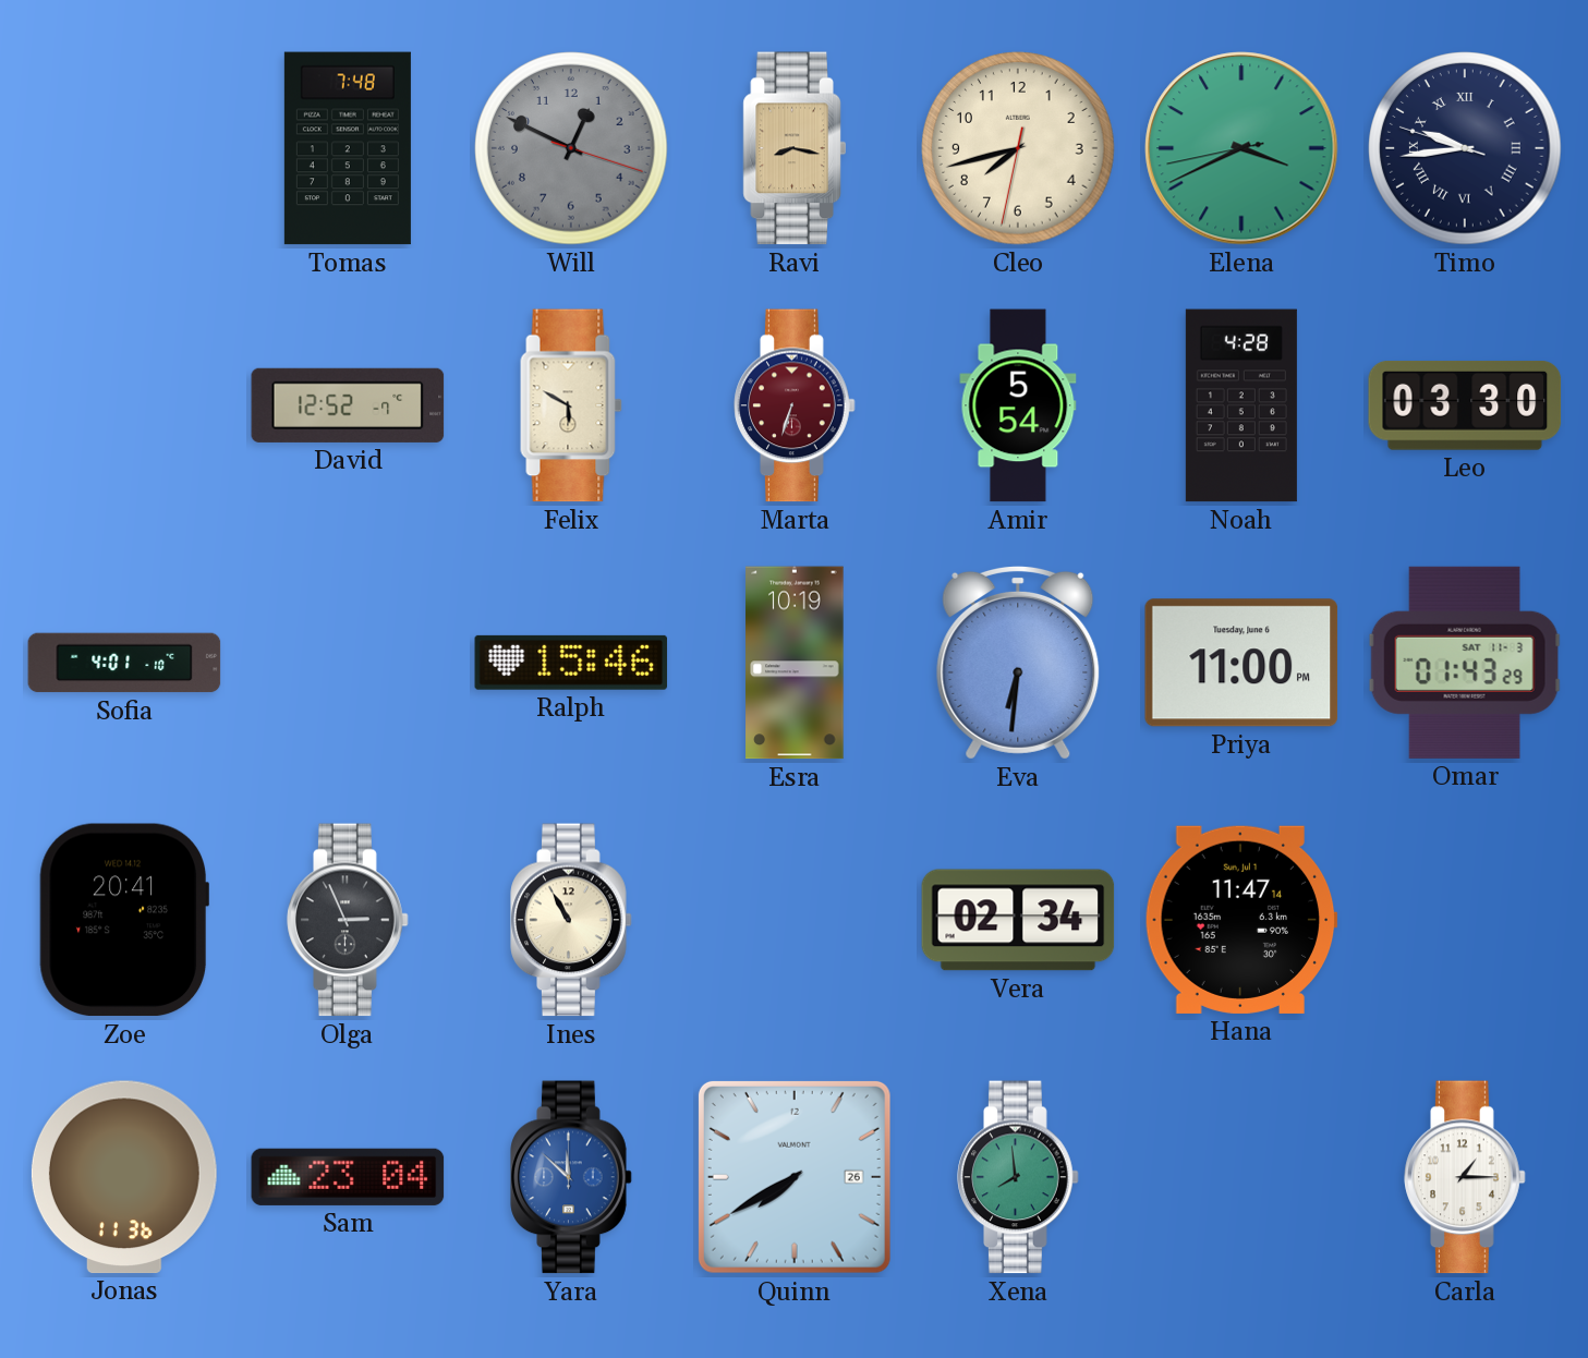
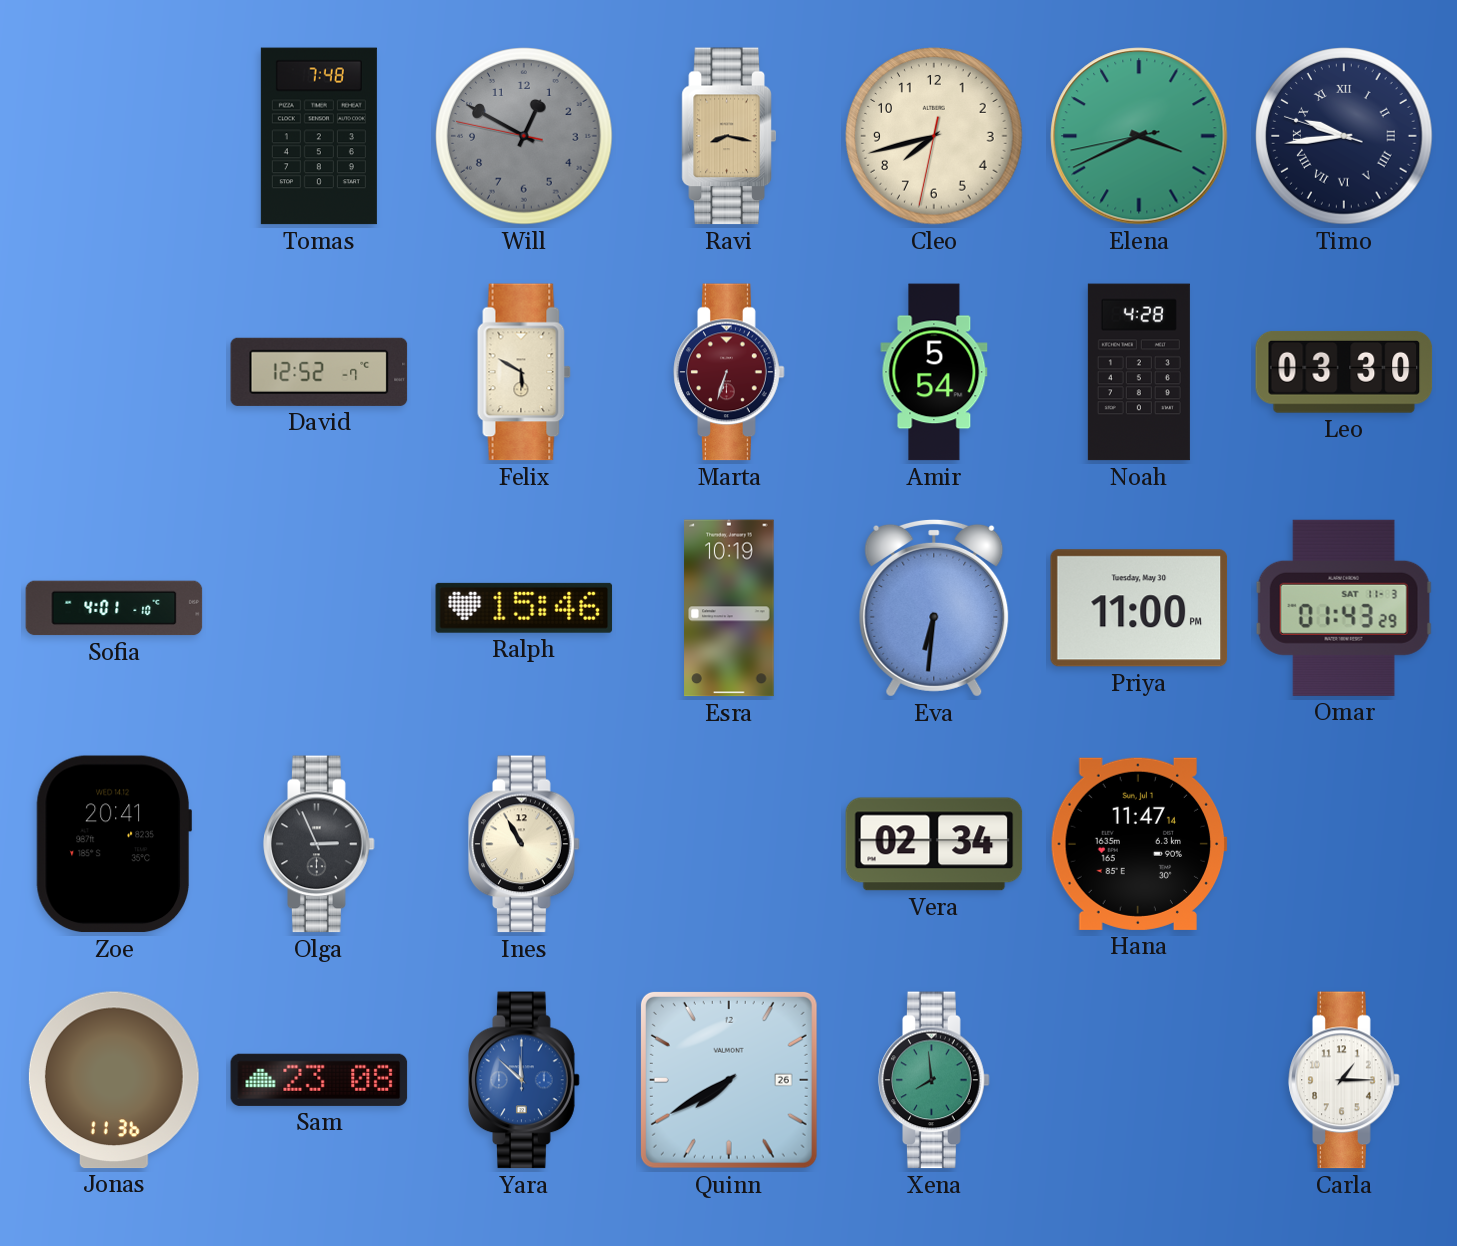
Will: 12:49:18 -> 12:49:47 (524, 136)
Priya date: Tuesday, June 6 -> Tuesday, May 30 (1139, 608)
Sam: 23:04 -> 23:08 (319, 1080)
